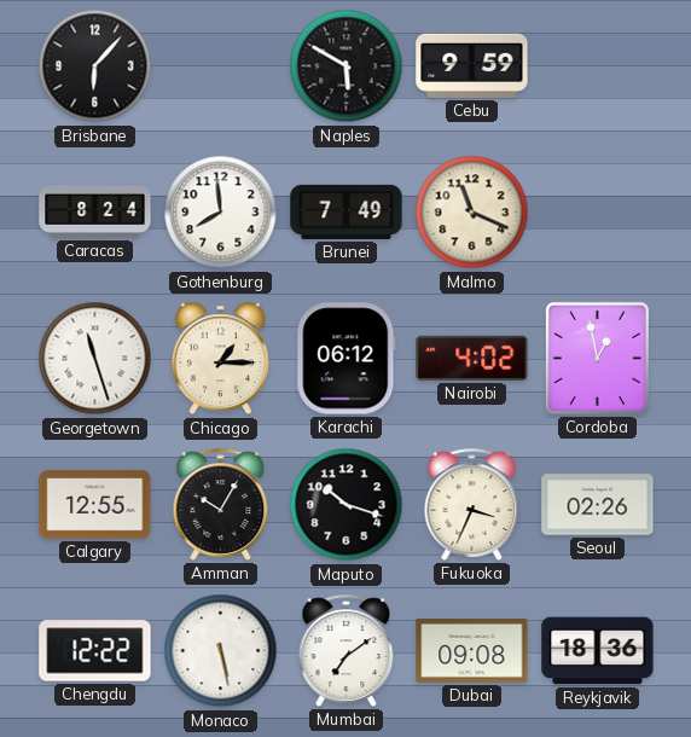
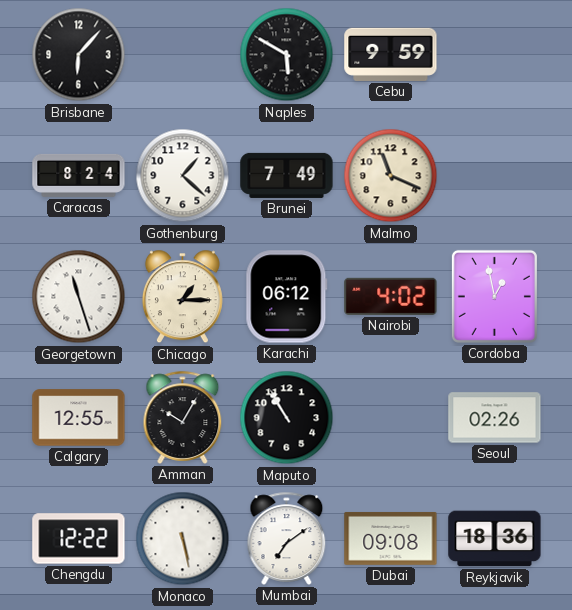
Gothenburg: 7:59 -> 1:22 (183, 176)
Maputo: 10:18 -> 10:55 (287, 418)
Fukuoka: 3:34 -> none (472, 504)
